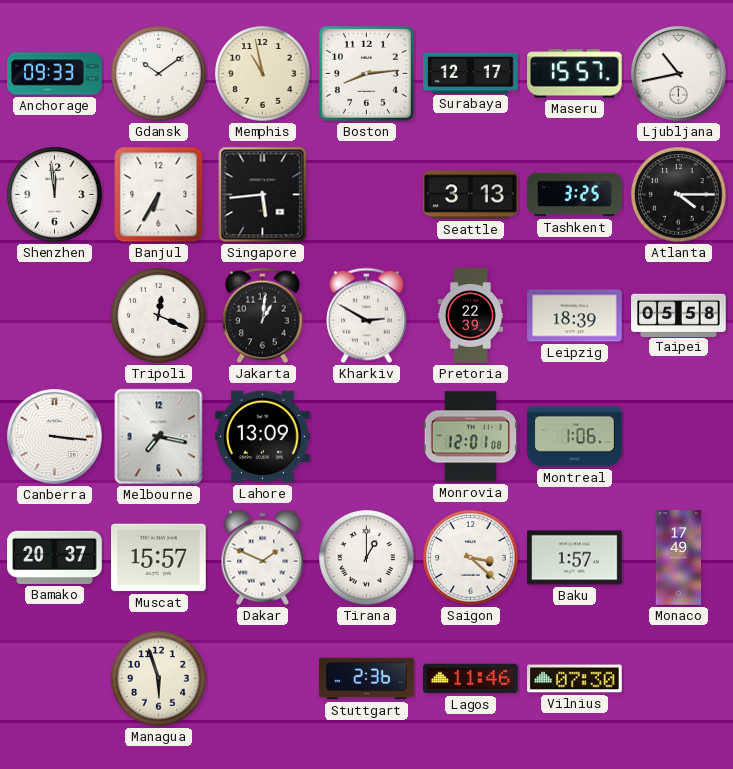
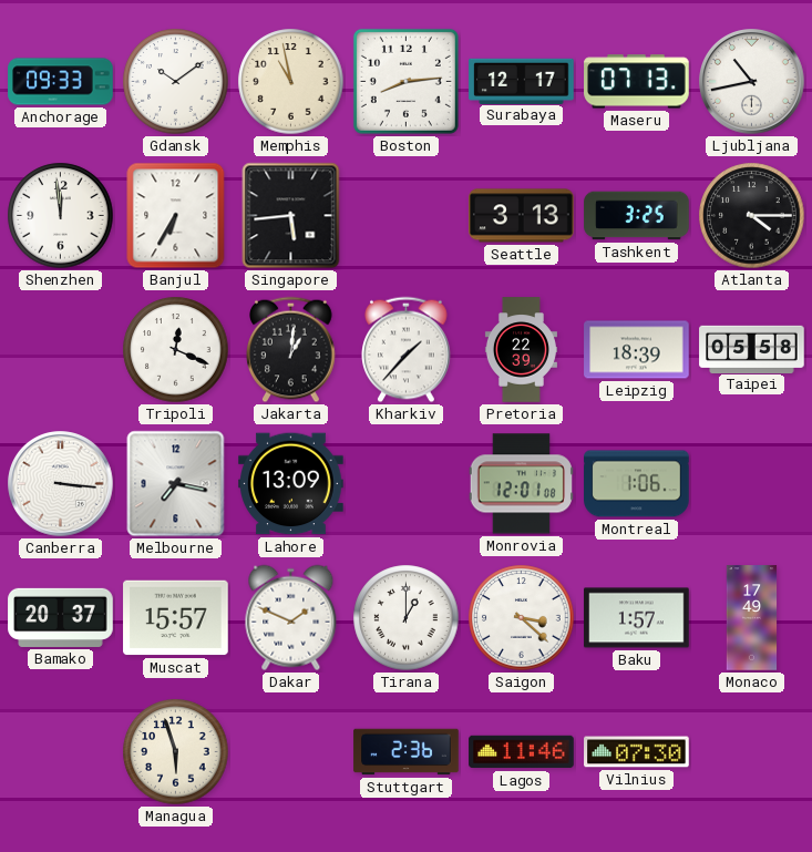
Maseru: 15:57 -> 07:13 (637, 82)
Kharkiv: 2:50 -> 1:37 (407, 350)
